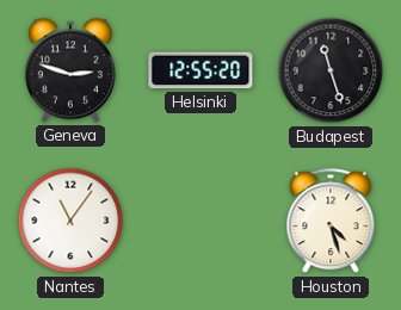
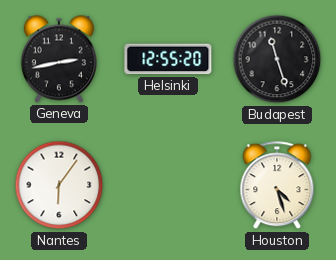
Geneva: 2:48 -> 2:43 (59, 59)
Nantes: 11:06 -> 6:06 (59, 185)
